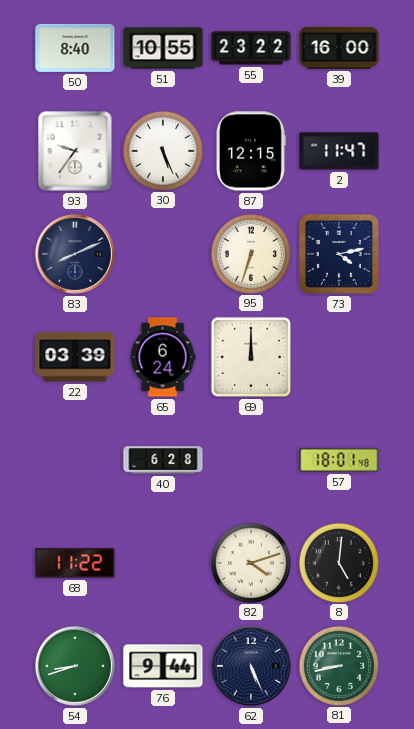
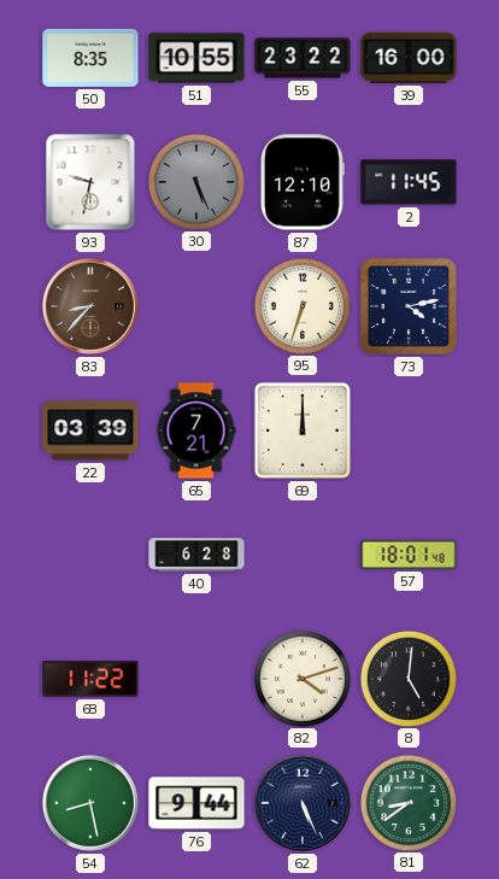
50: 8:40 -> 8:35 (90, 58)
93: 9:36 -> 9:32 (90, 182)
30 dial: white -> grey (195, 181)
87: 12:15 -> 12:10 (301, 182)
2: 11:47 -> 11:45 (409, 182)
83: 8:11 -> 8:37 (90, 306)
83 dial: navy -> brown (90, 306)
65: 6:24 -> 7:21 (196, 430)
54: 8:42 -> 8:28 (90, 803)
81: 8:43 -> 8:39 (407, 802)
